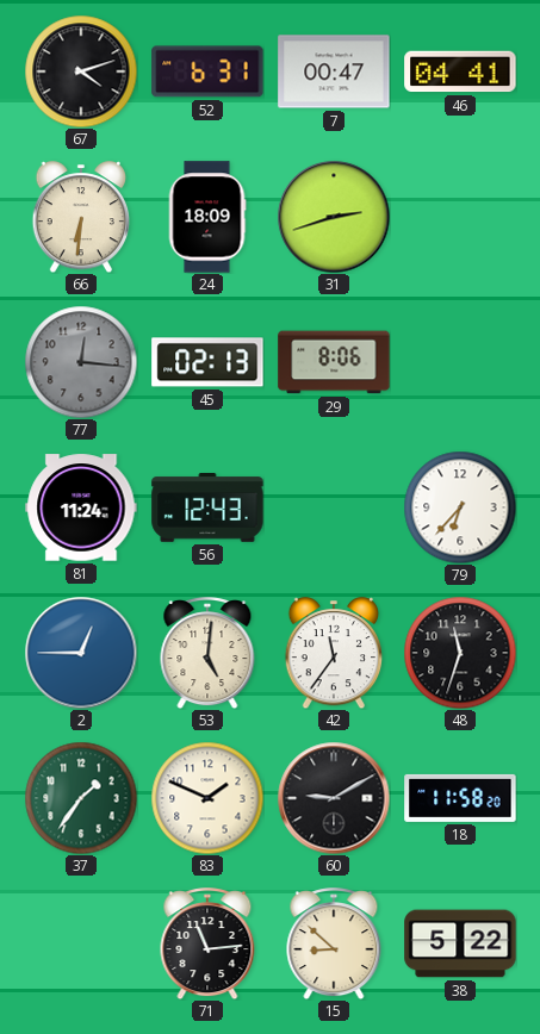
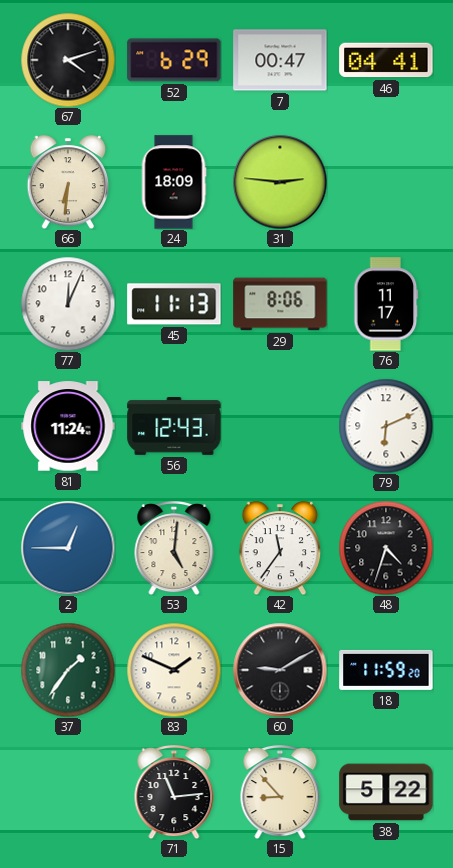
52: 6:31 -> 6:29 (174, 60)
31: 2:42 -> 2:46 (280, 182)
77: 12:16 -> 12:04 (68, 304)
77 dial: grey -> white (68, 304)
45: 02:13 -> 11:13 (174, 304)
76: none -> 11:17 (386, 304)
79: 6:37 -> 6:11 (386, 426)
48: 11:33 -> 4:33 (386, 548)
18: 11:58 -> 11:59 (386, 670)
15: 8:52 -> 8:53 (280, 792)
